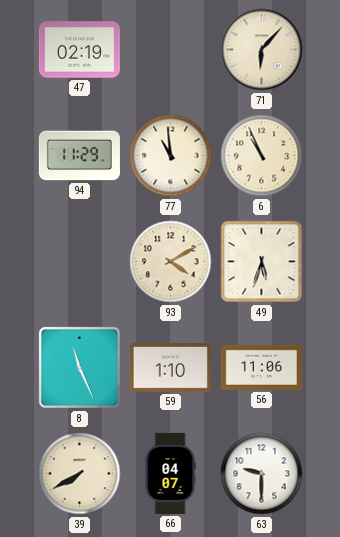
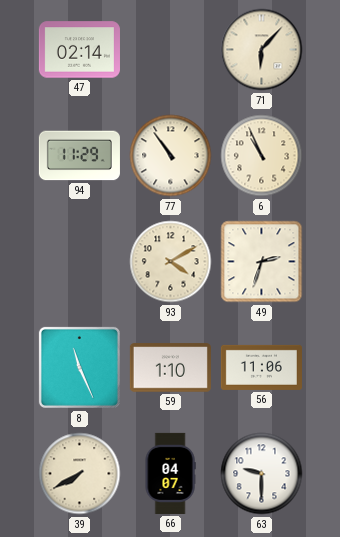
47: 02:19 -> 02:14 (79, 50)
77: 10:59 -> 10:54 (171, 156)
49: 5:33 -> 2:33 (262, 262)
